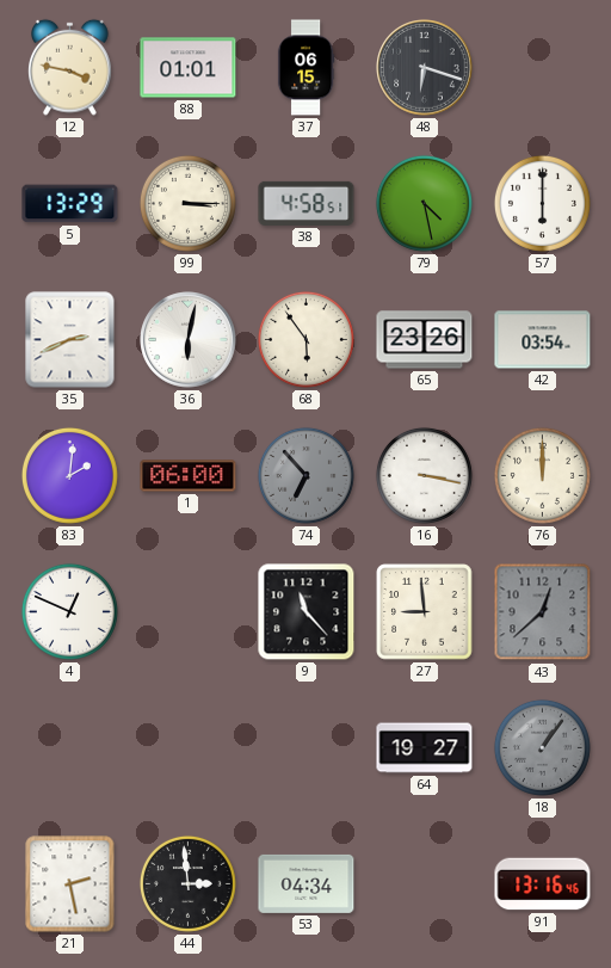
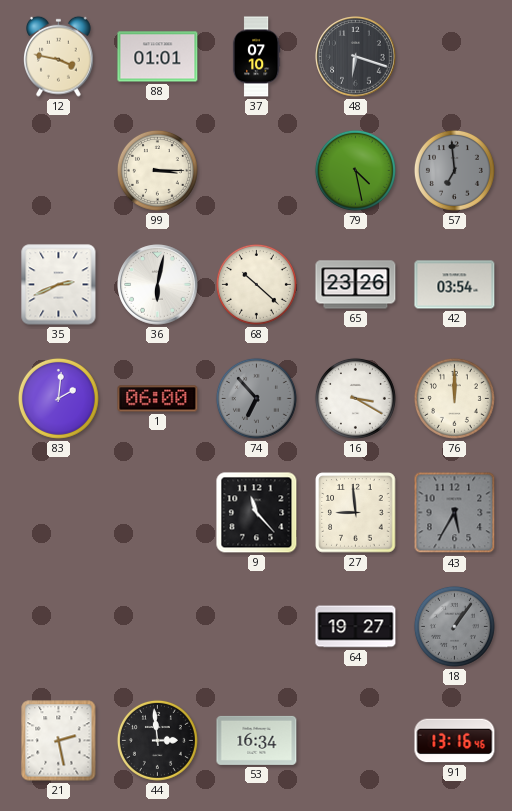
37: 06:15 -> 07:10 (256, 57)
5: 13:29 -> none (70, 204)
38: 4:58 -> none (307, 203)
57: 6:00 -> 6:59 (454, 170)
57 dial: white -> grey (454, 170)
68: 5:54 -> 10:22 (256, 284)
16: 3:17 -> 3:20 (355, 398)
4: 12:49 -> none (69, 611)
43: 12:38 -> 5:35 (455, 513)
53: 04:34 -> 16:34 (257, 740)
